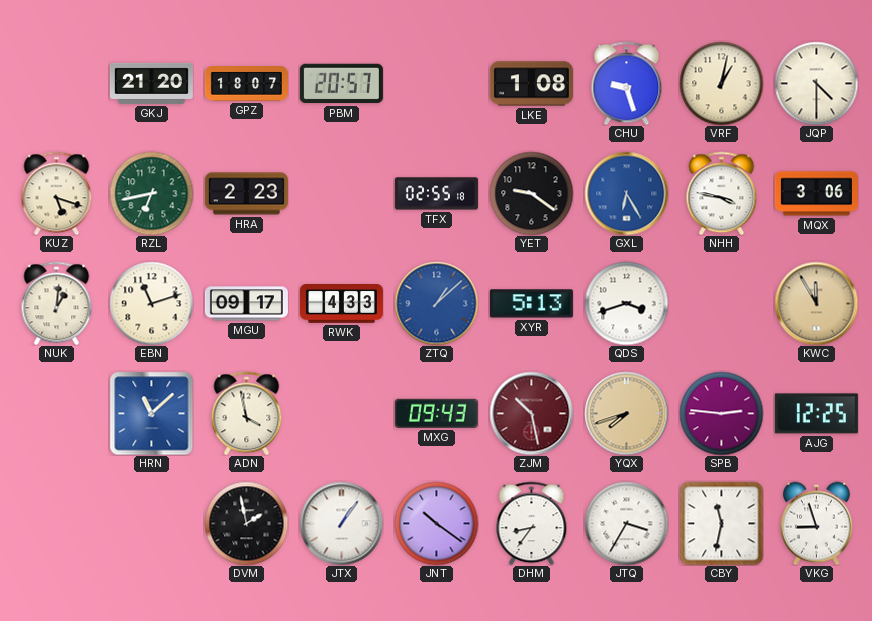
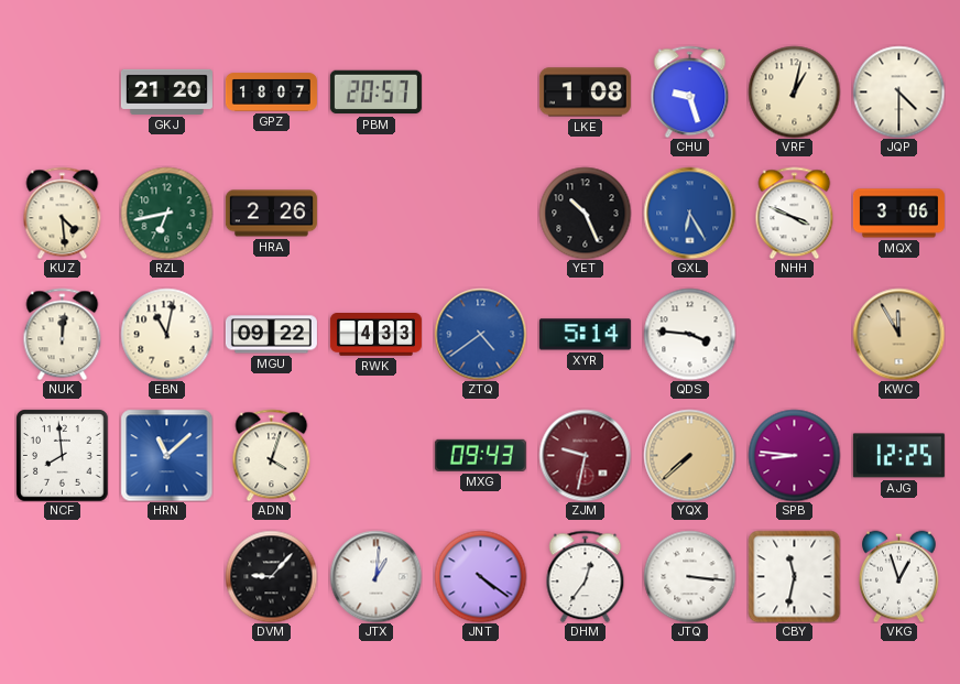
KUZ: 5:18 -> 4:29 (63, 213)
HRA: 2:23 -> 2:26 (271, 214)
TFX: 02:55 -> none (436, 194)
YET: 9:21 -> 10:26 (585, 213)
NHH: 3:47 -> 3:49 (795, 213)
NUK: 1:01 -> 12:01 (63, 334)
EBN: 11:12 -> 11:02 (166, 334)
MGU: 09:17 -> 09:22 (271, 335)
ZTQ: 1:08 -> 4:39 (480, 334)
XYR: 5:13 -> 5:14 (585, 335)
QDS: 3:42 -> 3:46 (689, 334)
NCF: none -> 7:59 (62, 455)
ADN: 3:58 -> 4:03 (272, 455)
ZJM: 10:28 -> 9:32 (585, 455)
YQX: 7:42 -> 7:38 (689, 455)
SPB: 2:46 -> 8:46 (794, 455)
DVM: 1:58 -> 9:07 (271, 576)
JTX: 1:06 -> 1:01 (375, 576)
JNT: 10:21 -> 4:21 (480, 576)
DHM: 8:36 -> 12:36 (586, 576)
JTQ: 3:35 -> 3:16 (689, 576)
VKG: 8:57 -> 12:57 (899, 576)
